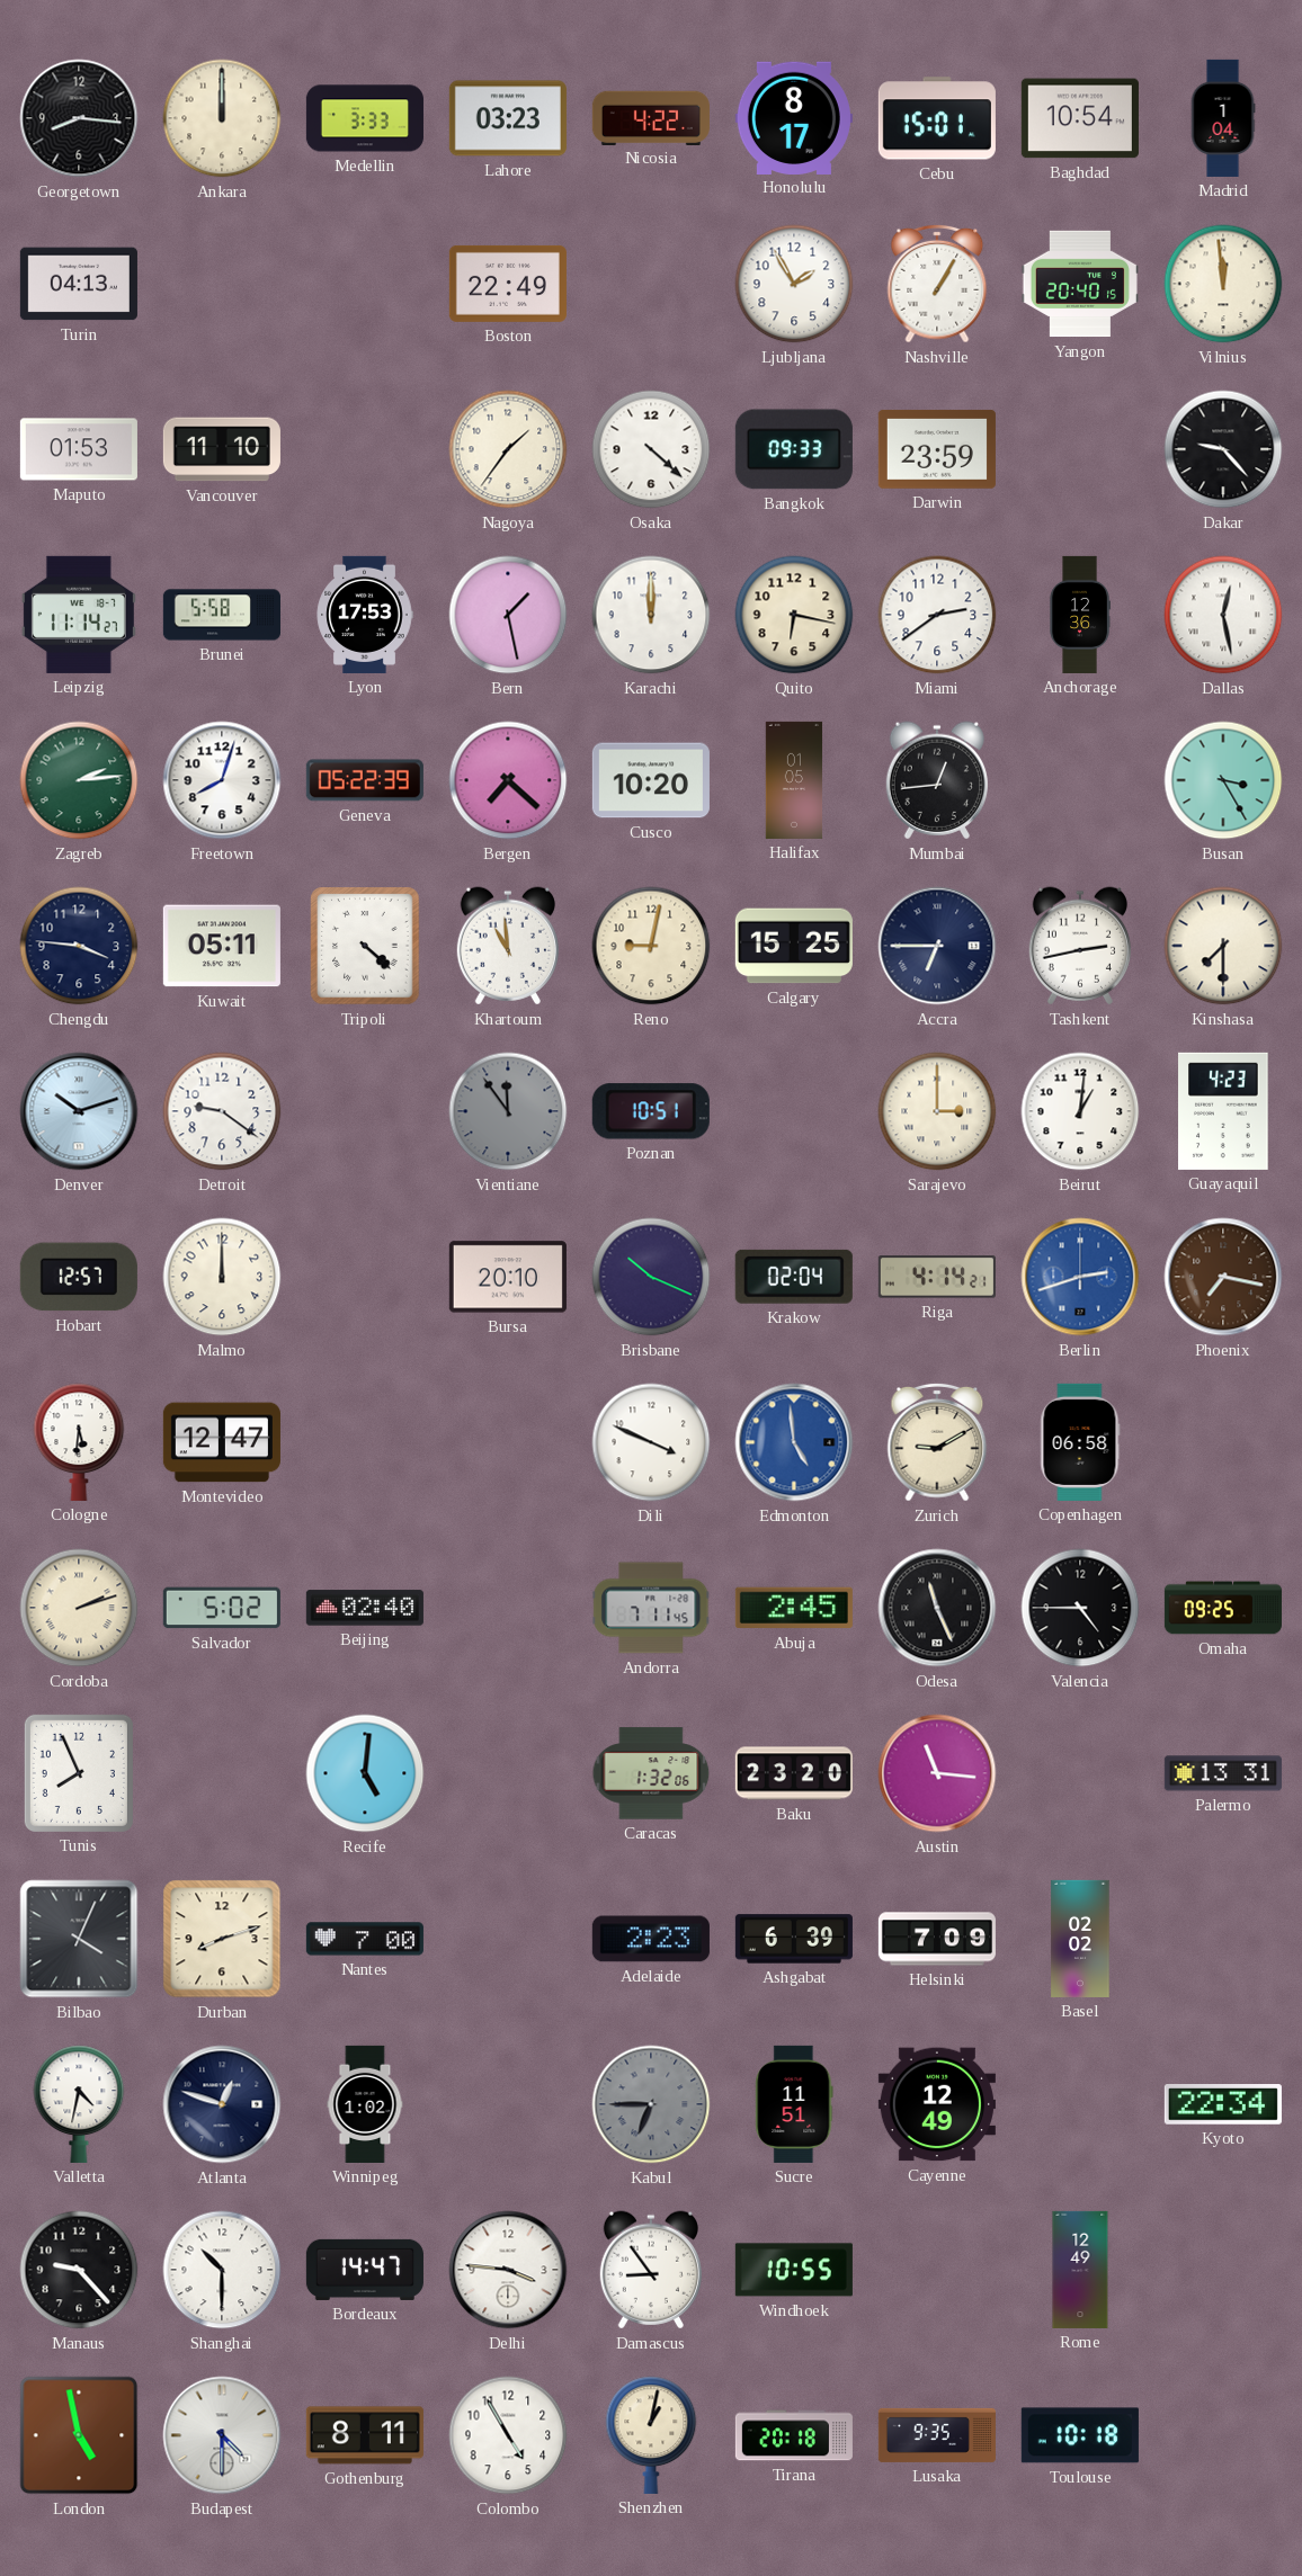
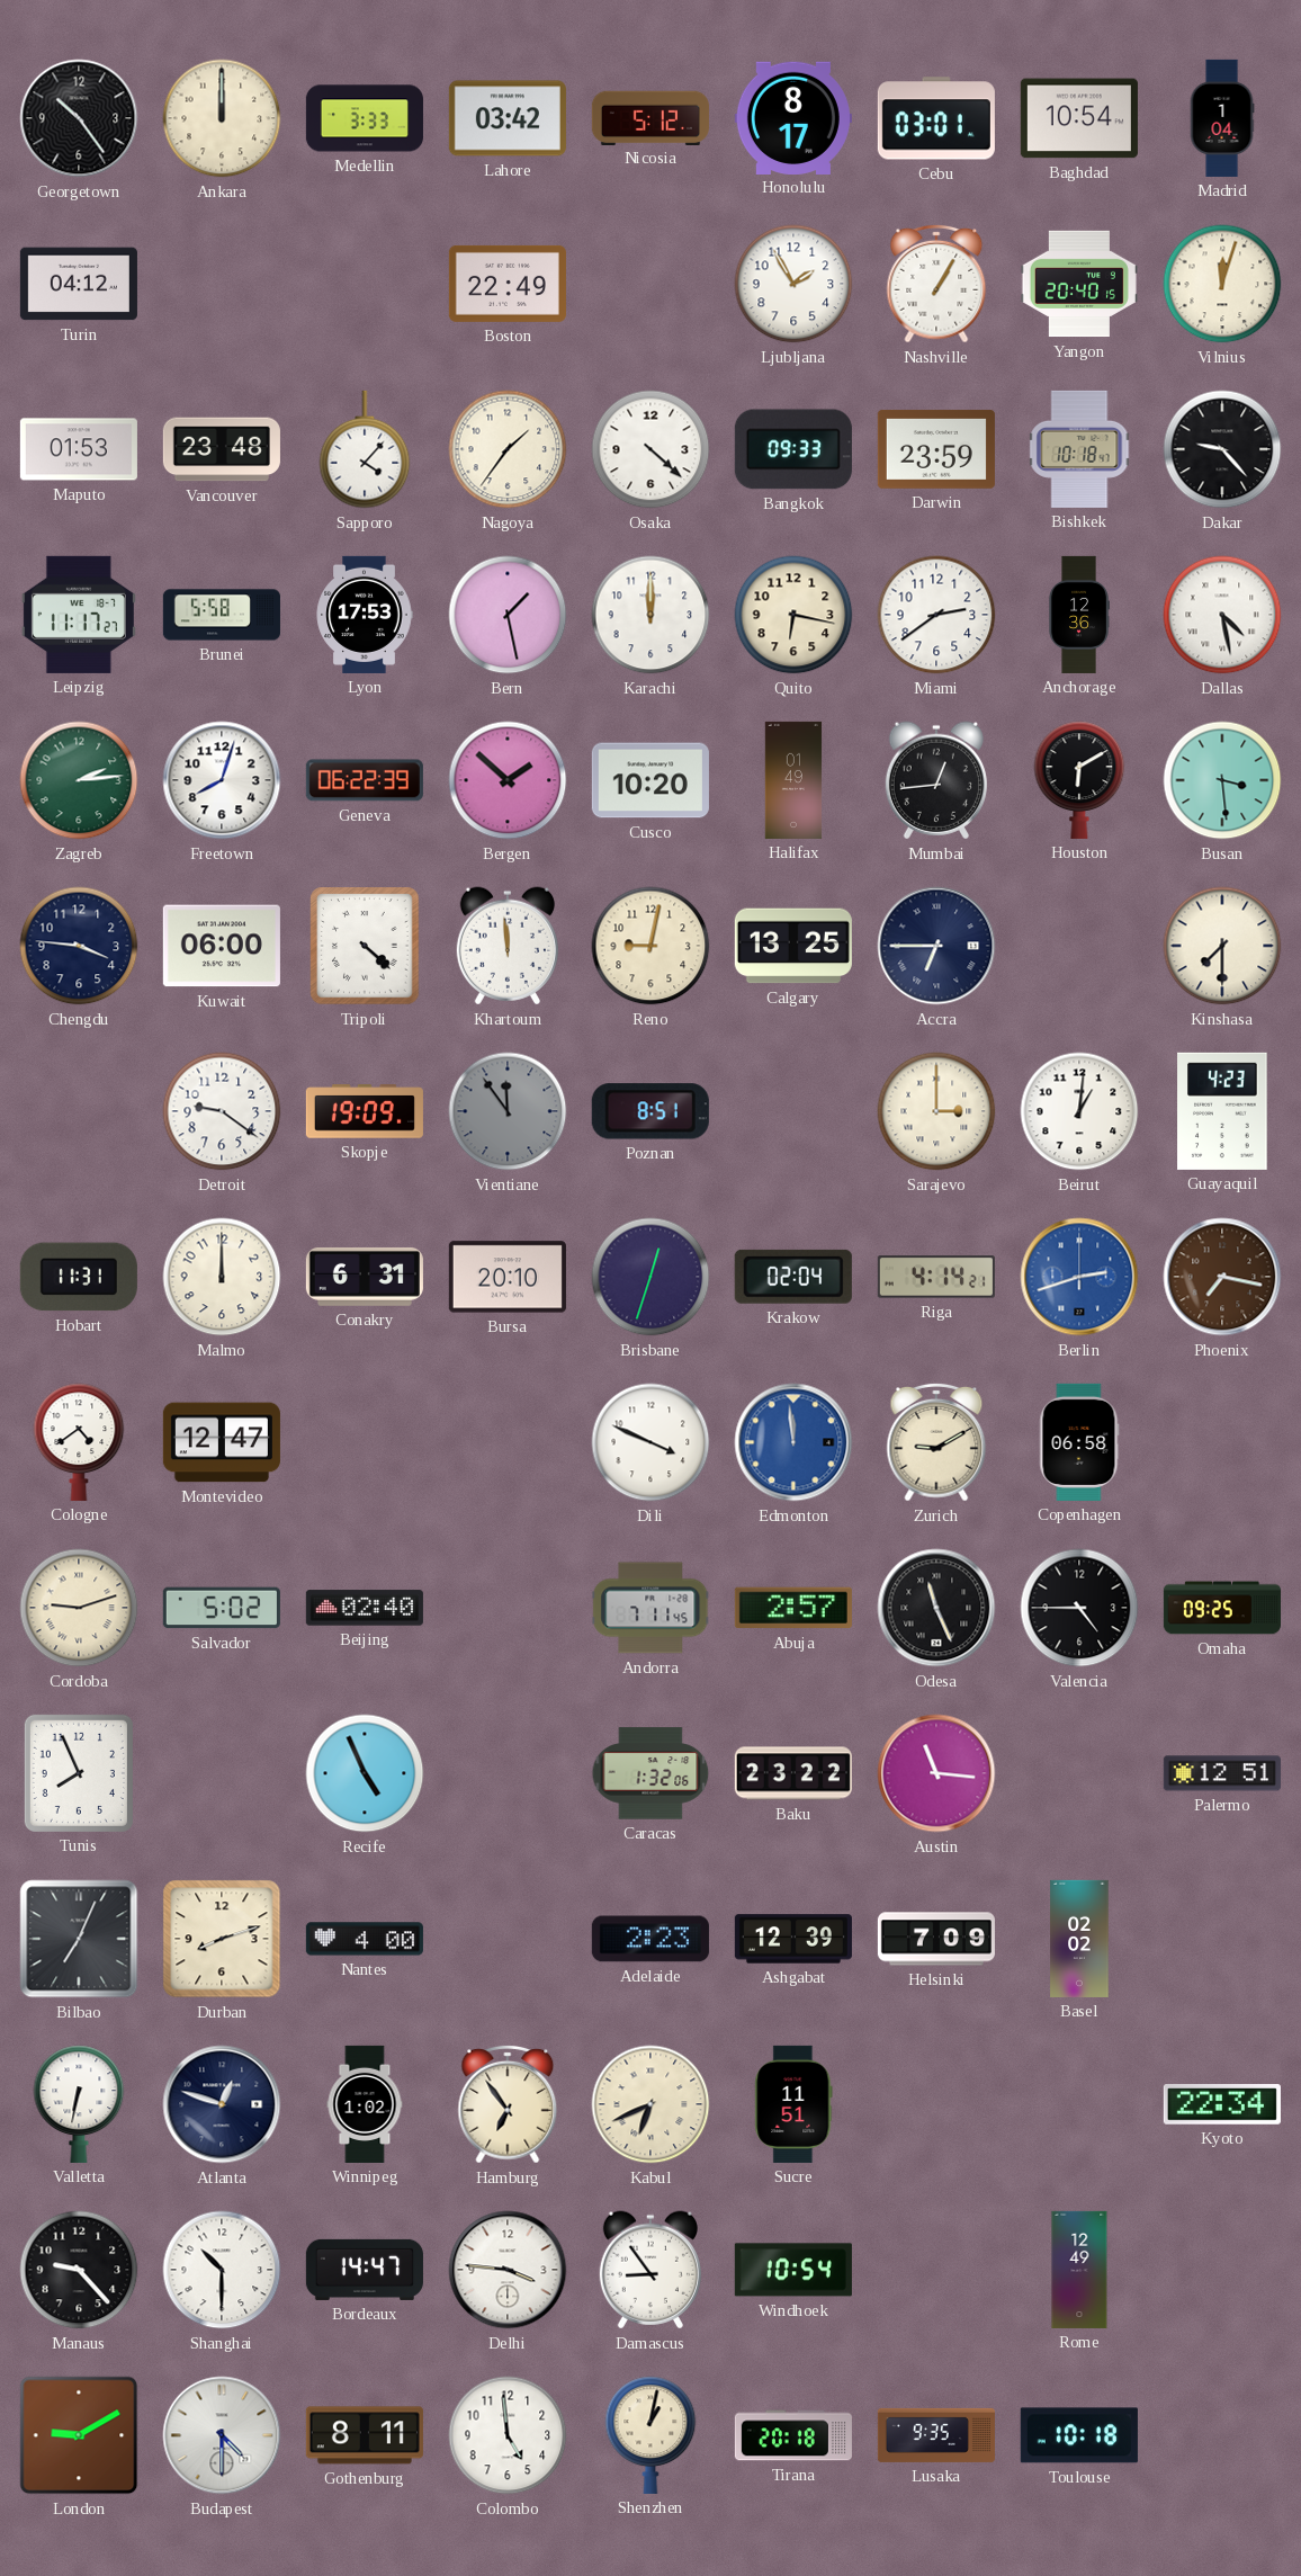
Georgetown: 8:16 -> 10:24 (79, 118)
Lahore: 03:23 -> 03:42 (508, 118)
Nicosia: 4:22 -> 5:12 (650, 117)
Cebu: 15:01 -> 03:01 (936, 118)
Turin: 04:13 -> 04:12 (79, 284)
Vilnius: 11:59 -> 12:03 (1222, 284)
Vancouver: 11:10 -> 23:48 (222, 449)
Sapporo: none -> 4:07 (365, 449)
Bishkek: none -> 10:18 (1079, 449)
Leipzig: 11:14 -> 11:17 (79, 615)
Dallas: 12:28 -> 4:28 (1222, 615)
Geneva: 05:22 -> 06:22 (365, 780)
Bergen: 7:22 -> 1:52 (508, 780)
Halifax: 01:05 -> 01:49 (793, 780)
Houston: none -> 6:10 (1079, 780)
Busan: 3:25 -> 3:29 (1222, 780)
Kuwait: 05:11 -> 06:00 (222, 946)
Khartoum: 10:59 -> 11:59 (508, 946)
Calgary: 15:25 -> 13:25 (793, 946)
Tashkent: 2:43 -> none (1080, 946)
Denver: 10:12 -> none (79, 1111)
Skopje: none -> 19:09 (365, 1111)
Poznan: 10:51 -> 8:51 (650, 1111)
Hobart: 12:57 -> 11:31 (79, 1277)
Conakry: none -> 6:31 (365, 1277)
Brisbane: 10:19 -> 12:33 (650, 1277)
Cologne: 5:31 -> 4:39 (79, 1442)
Edmonton: 4:59 -> 11:59 (793, 1442)
Cordoba: 2:12 -> 9:12 (79, 1608)
Abuja: 2:45 -> 2:57 (793, 1608)
Recife: 5:01 -> 4:56 (365, 1773)
Baku: 23:20 -> 23:22 (793, 1773)
Palermo: 13:31 -> 12:51 (1222, 1773)
Bilbao: 4:04 -> 7:04 (79, 1939)
Nantes: 7:00 -> 4:00 (365, 1939)
Ashgabat: 6:39 -> 12:39 (793, 1939)
Valletta: 4:32 -> 6:32 (79, 2104)
Hamburg: none -> 6:54 (508, 2104)
Kabul: 6:45 -> 6:41 (650, 2104)
Kabul dial: grey -> cream (650, 2104)
Cayenne: 12:49 -> none (937, 2104)
Windhoek: 10:55 -> 10:54 (793, 2270)
London: 4:58 -> 9:10 (79, 2435)
Colombo: 4:55 -> 4:59 (508, 2435)
